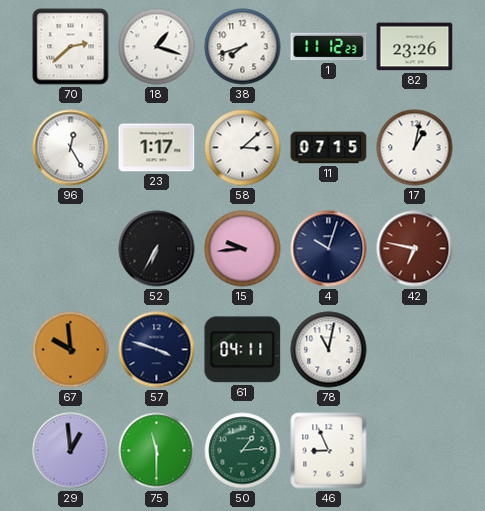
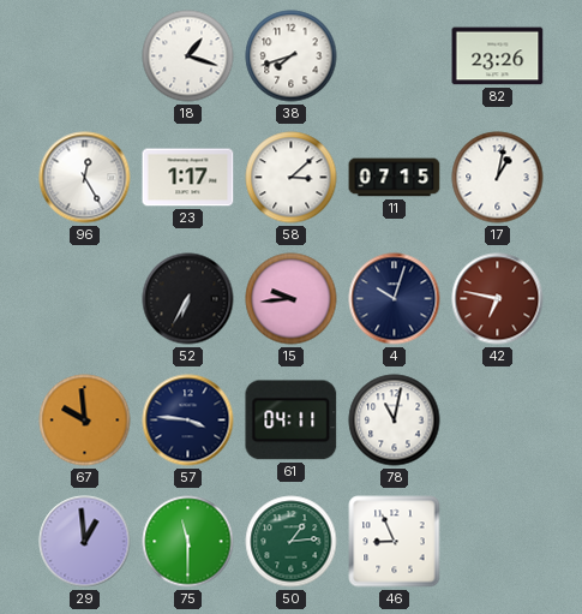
70: 2:38 -> none (71, 47)
1: 11:12 -> none (329, 47)
57: 3:48 -> 3:46 (188, 421)
